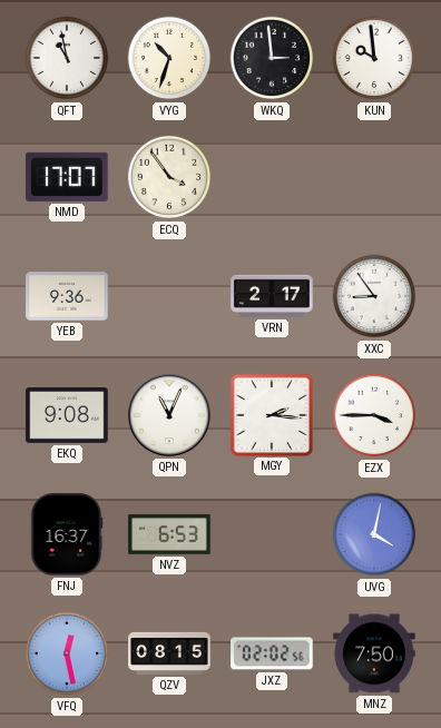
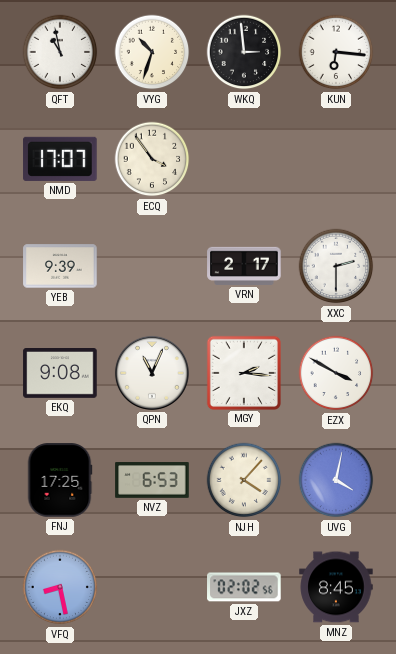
KUN: 9:59 -> 6:16 (336, 52)
YEB: 9:36 -> 9:39 (60, 266)
XXC: 8:54 -> 2:30 (336, 266)
EZX: 3:45 -> 3:50 (336, 373)
FNJ: 16:37 -> 17:25 (60, 480)
NJH: none -> 4:07 (244, 480)
VFQ: 12:28 -> 8:28 (60, 587)
QZV: 08:15 -> none (169, 653)
MNZ: 7:50 -> 8:45 (336, 587)
